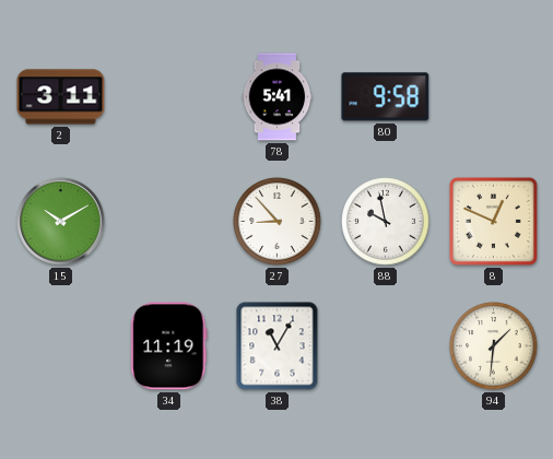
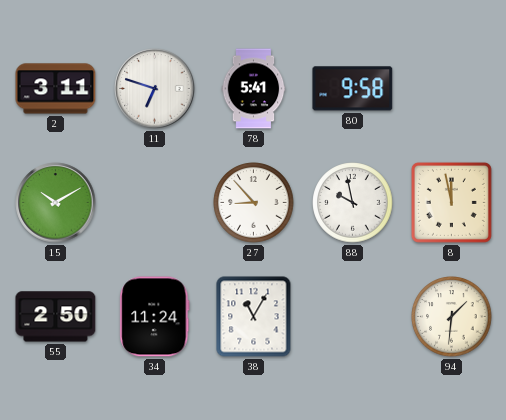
11: none -> 6:48 (155, 89)
8: 12:49 -> 11:58 (451, 202)
55: none -> 2:50 (56, 317)
34: 11:19 -> 11:24 (155, 317)
